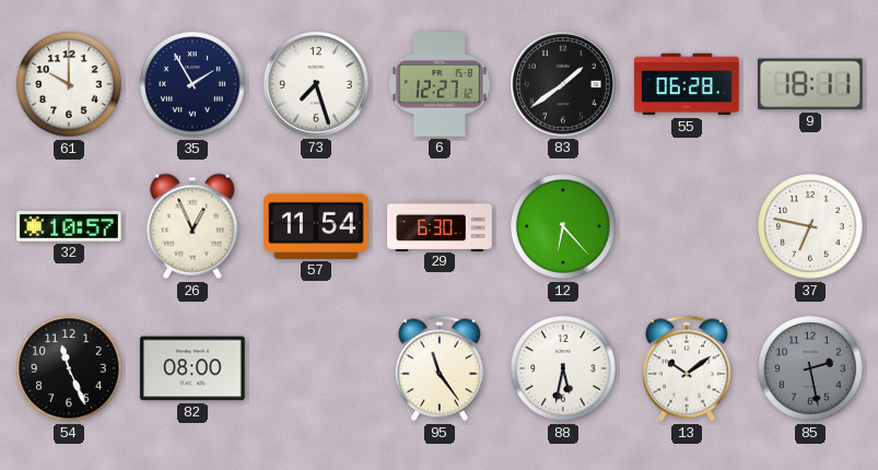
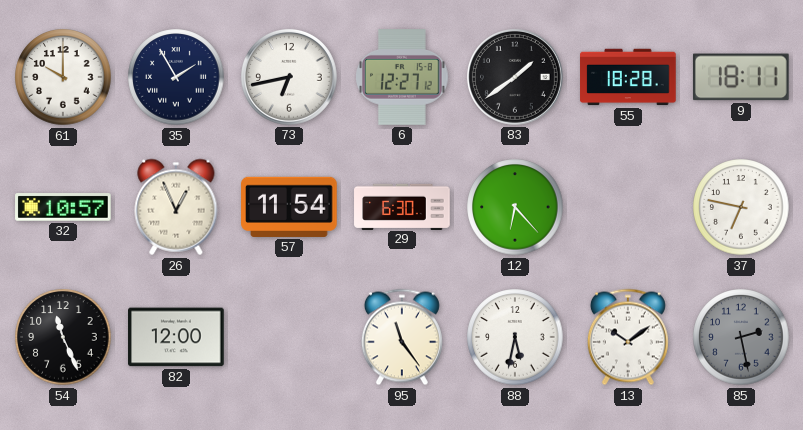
73: 7:27 -> 6:43 (289, 77)
55: 06:28 -> 18:28 (628, 77)
82: 08:00 -> 12:00 (176, 337)
